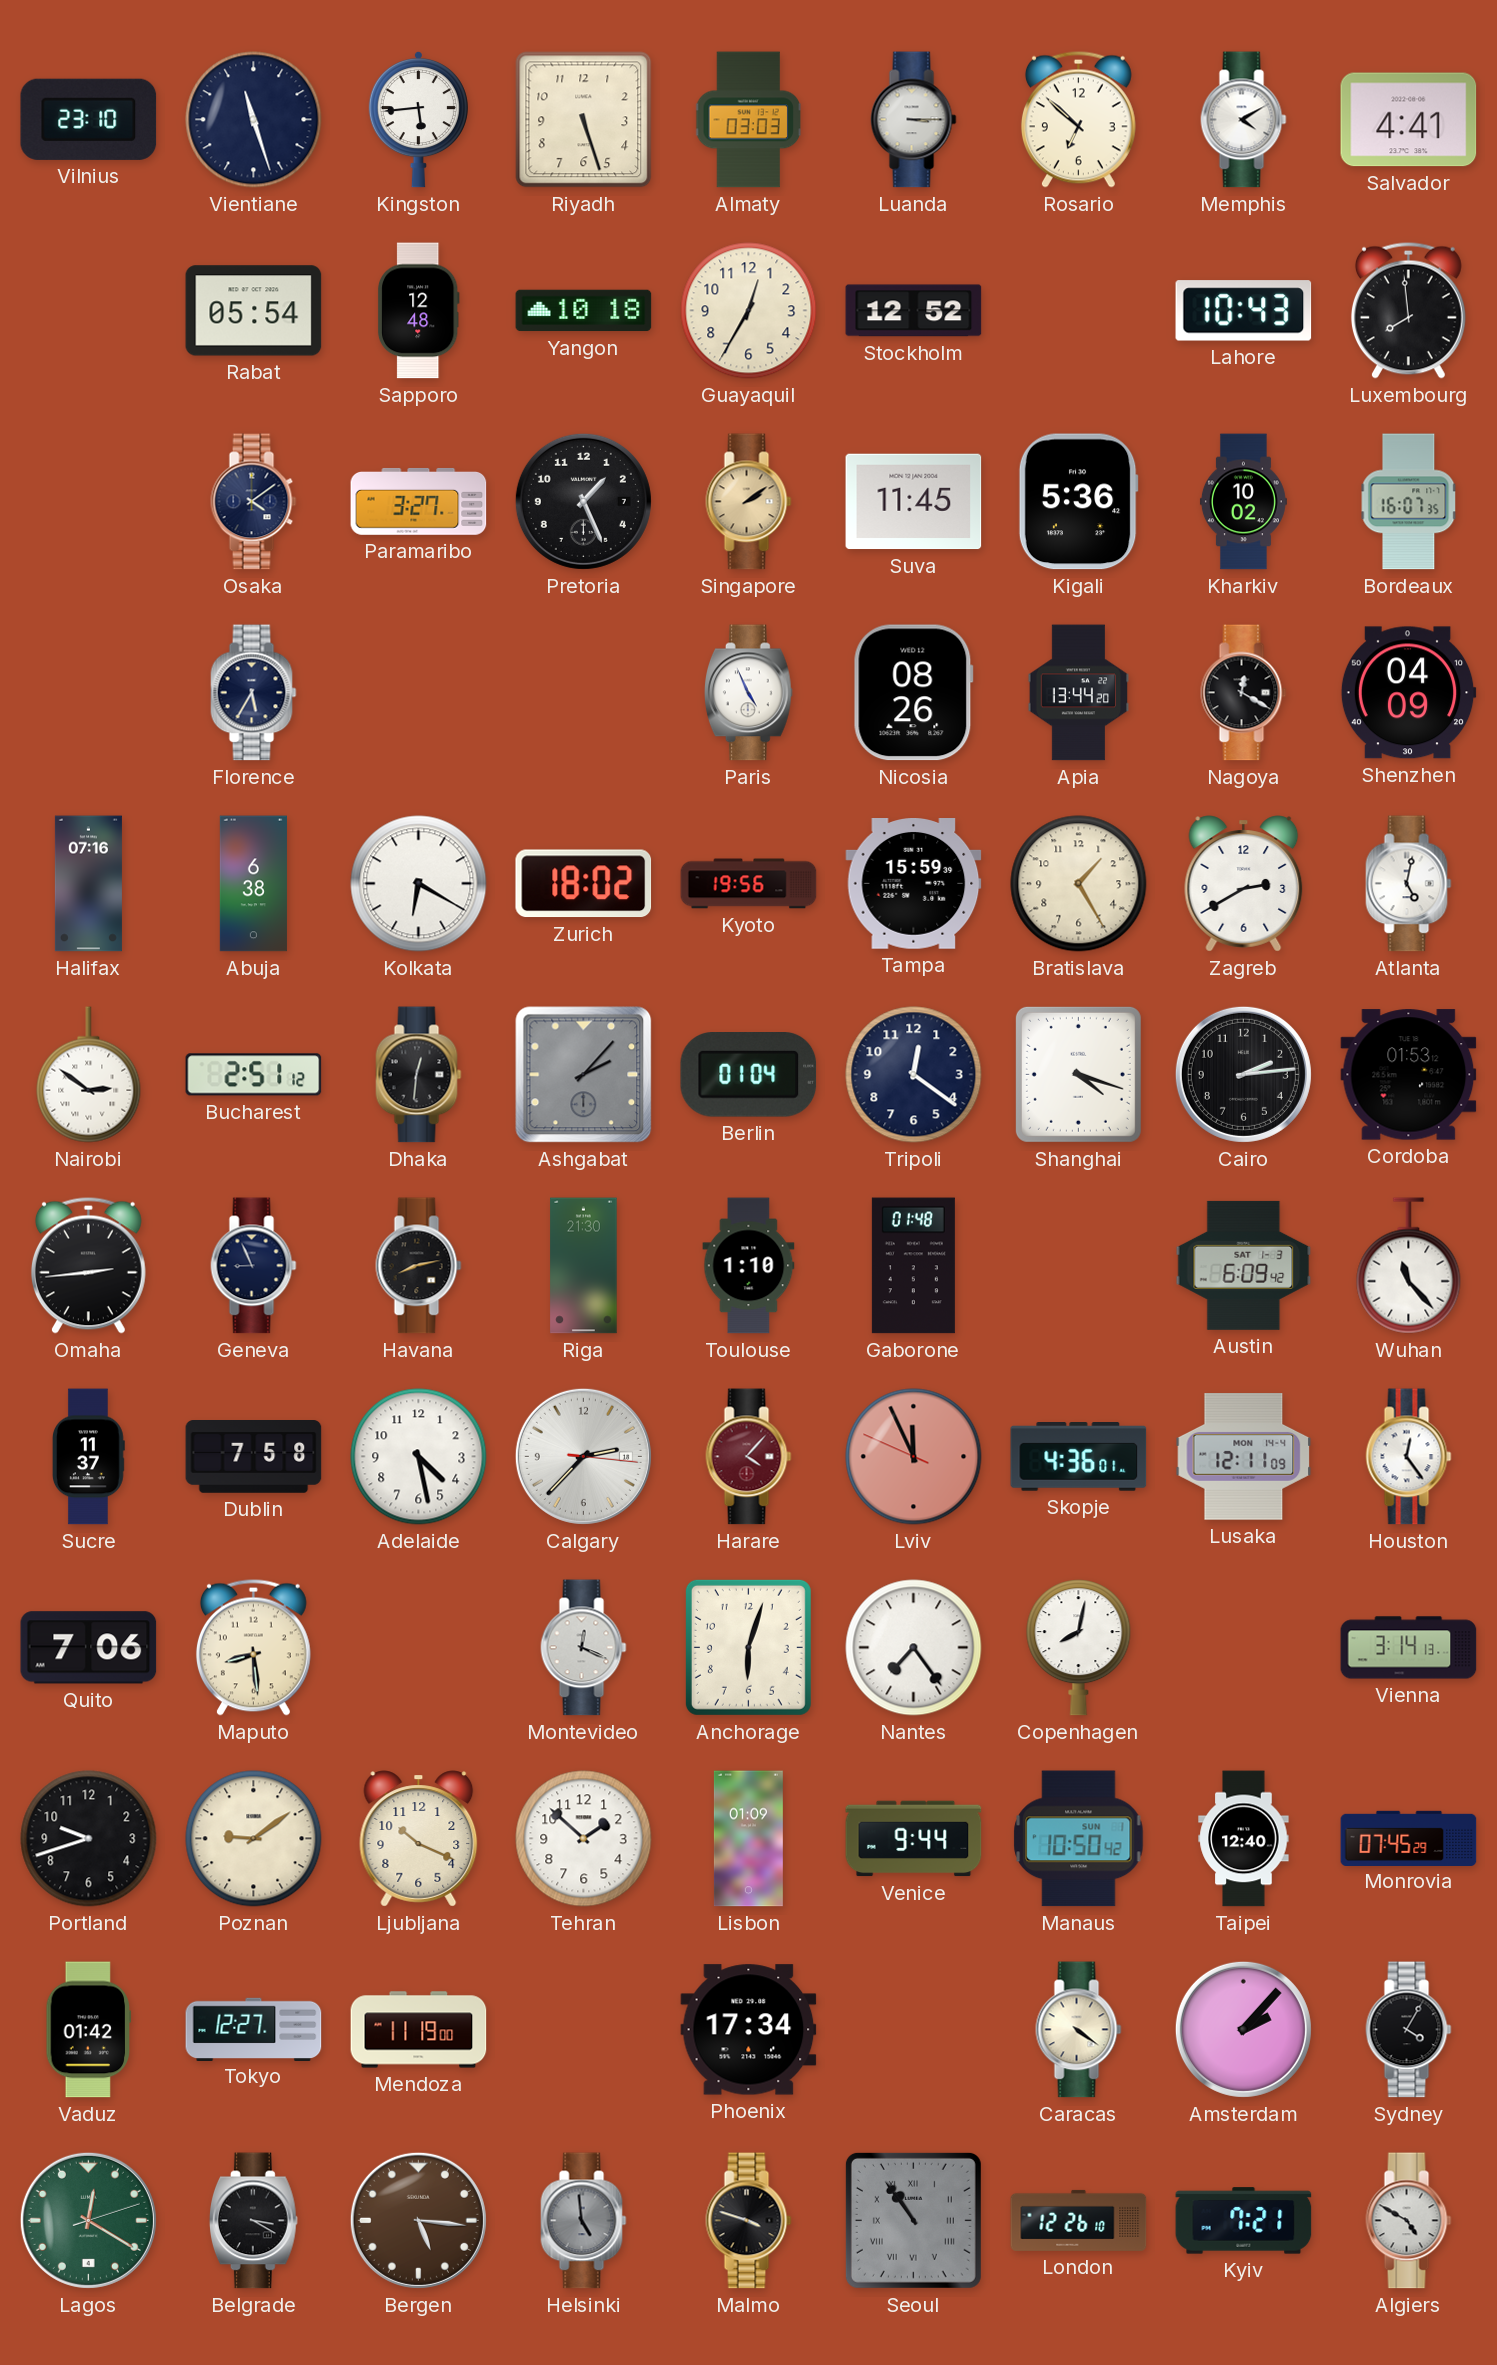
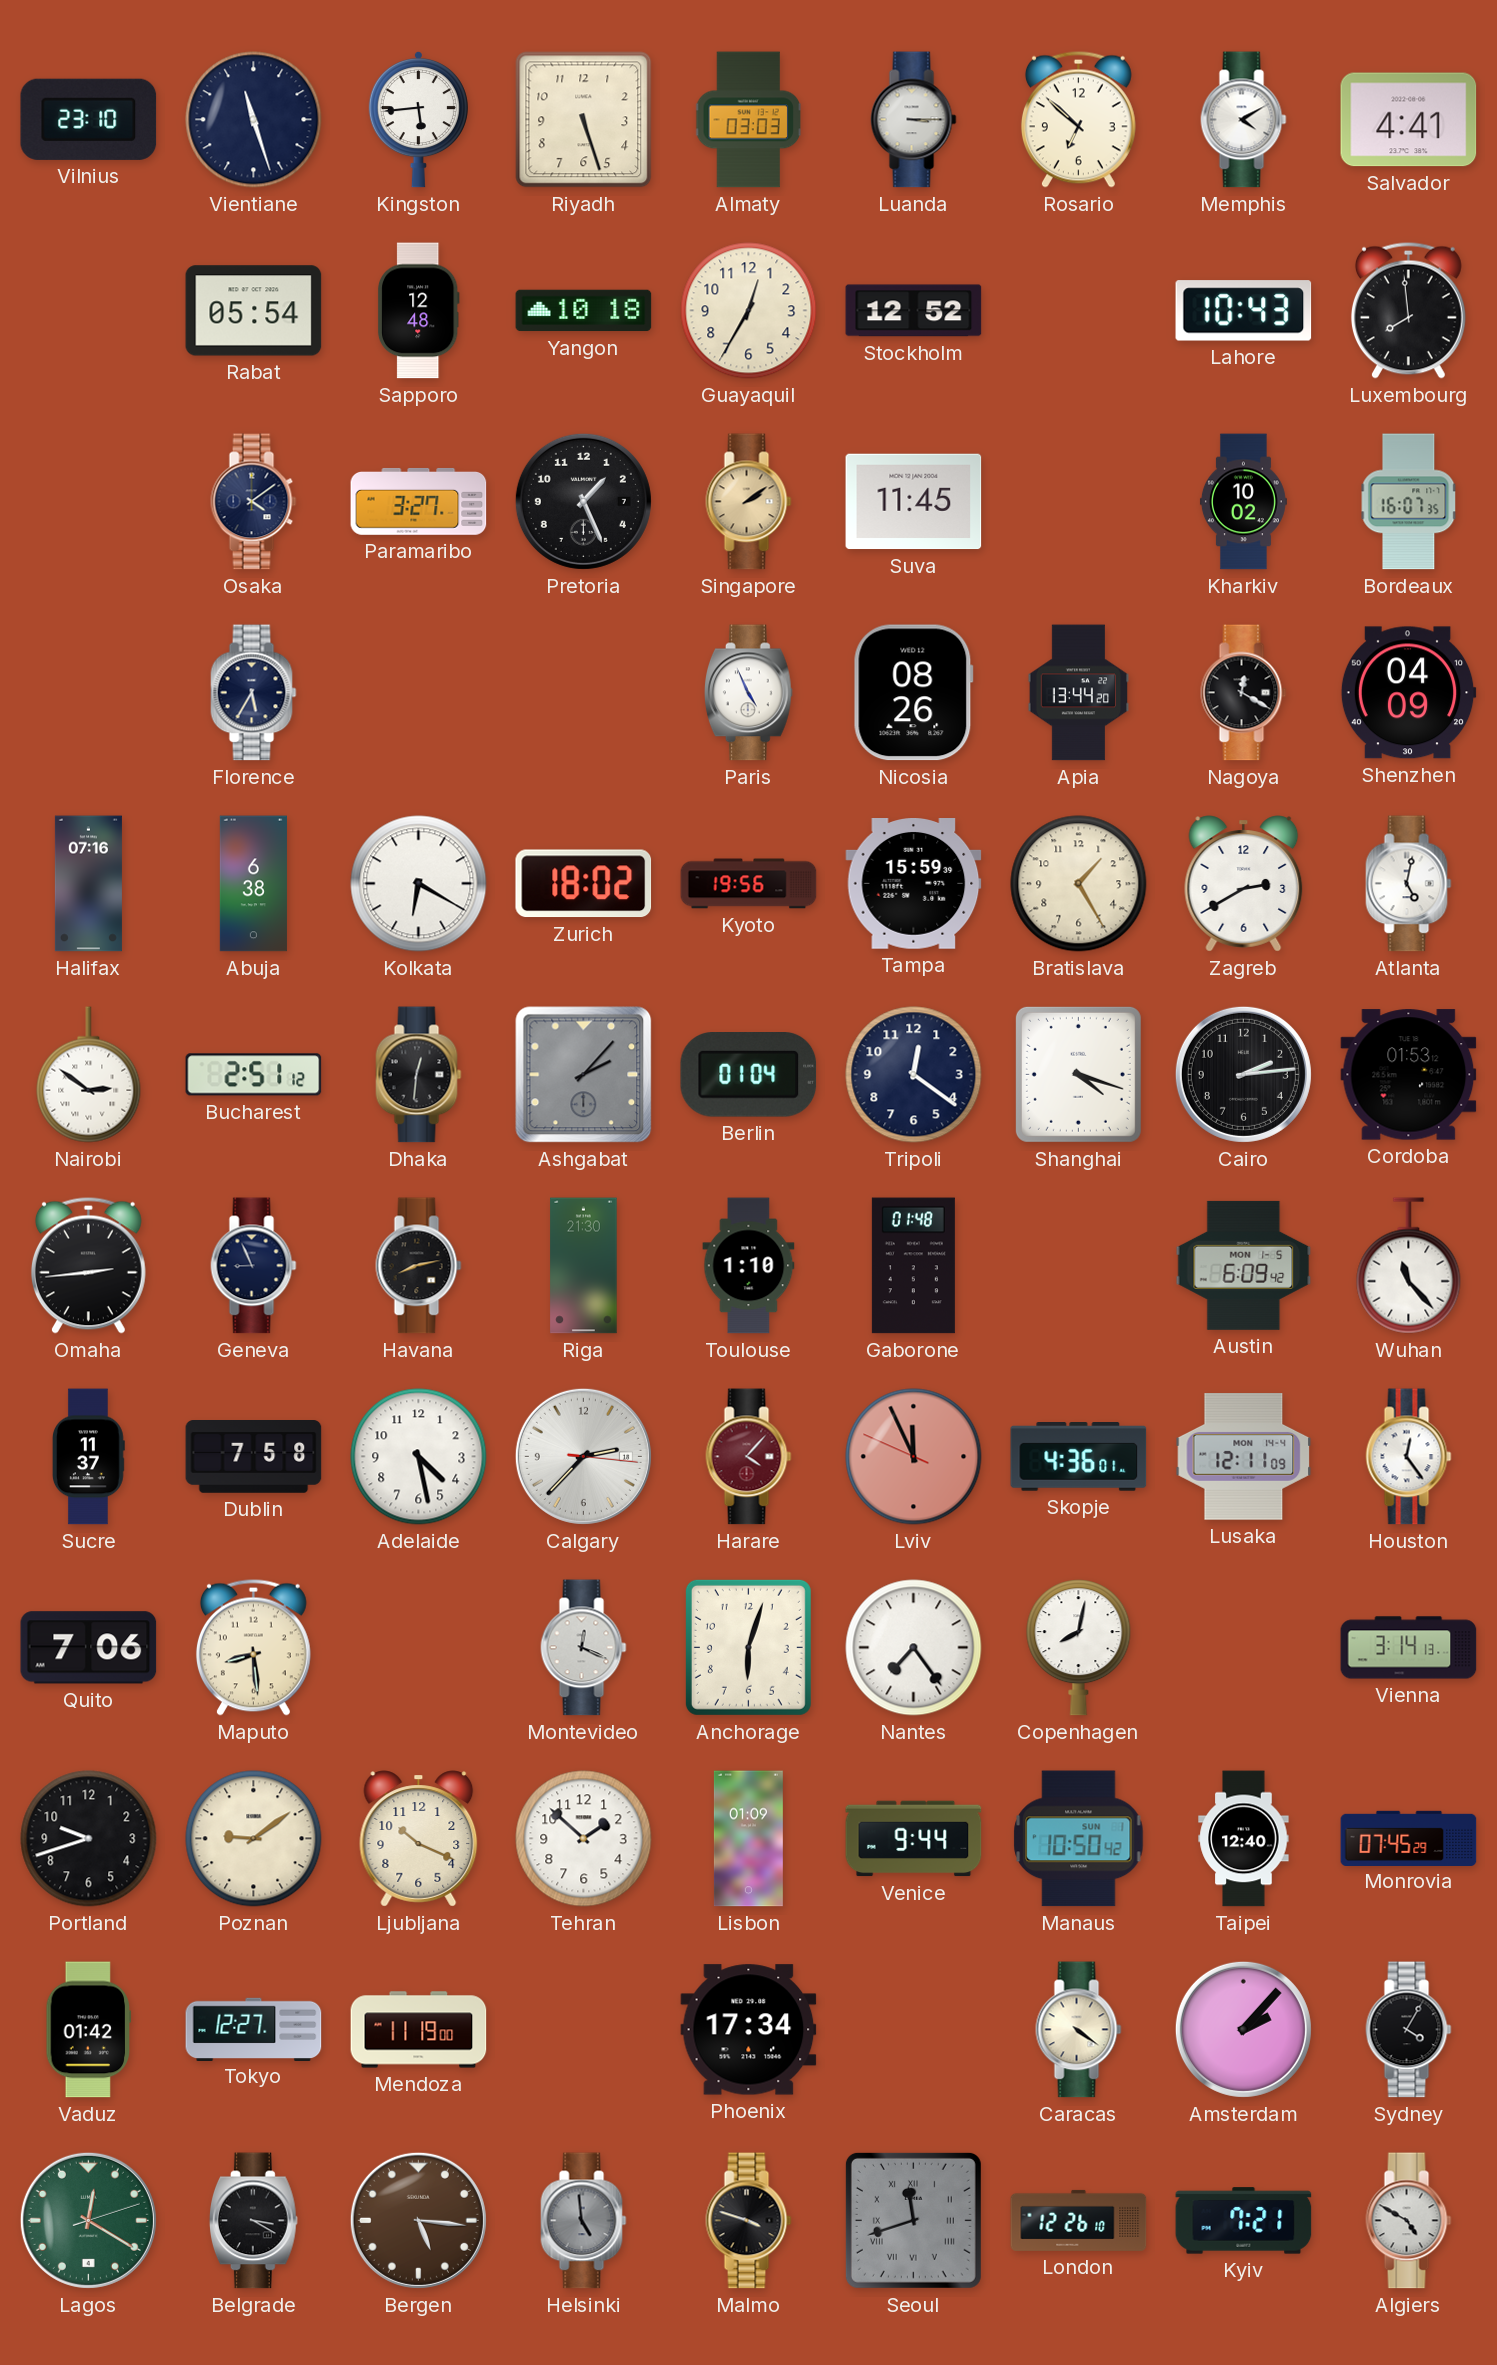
Kigali: 5:36 -> none (1078, 502)
Austin date: SAT 1-3 -> MON 1-5 (1244, 1265)
Seoul: 10:54 -> 11:42 (913, 2220)
